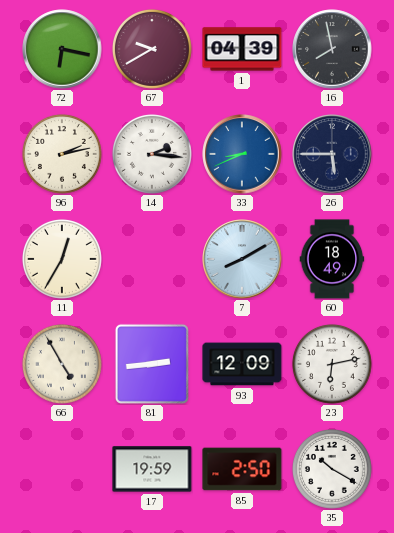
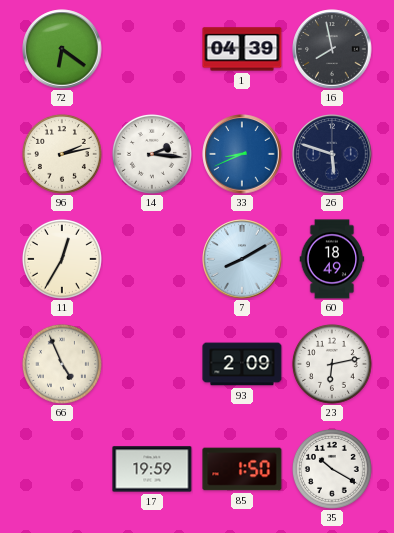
72: 6:17 -> 6:21 (62, 49)
67: 9:40 -> none (152, 49)
26: 5:45 -> 5:48 (332, 154)
66: 4:55 -> 4:56 (62, 364)
81: 2:44 -> none (152, 364)
93: 12:09 -> 2:09 (242, 364)
85: 2:50 -> 1:50 (242, 469)
